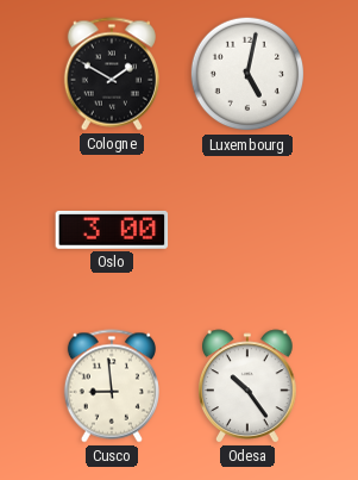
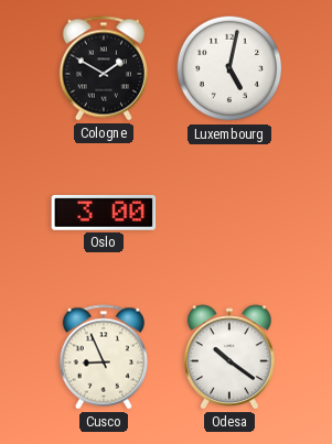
Cusco: 8:59 -> 8:56 (104, 357)
Odesa: 10:24 -> 10:21 (231, 357)
